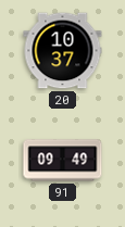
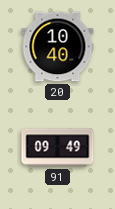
20: 10:37 -> 10:40 (58, 47)
